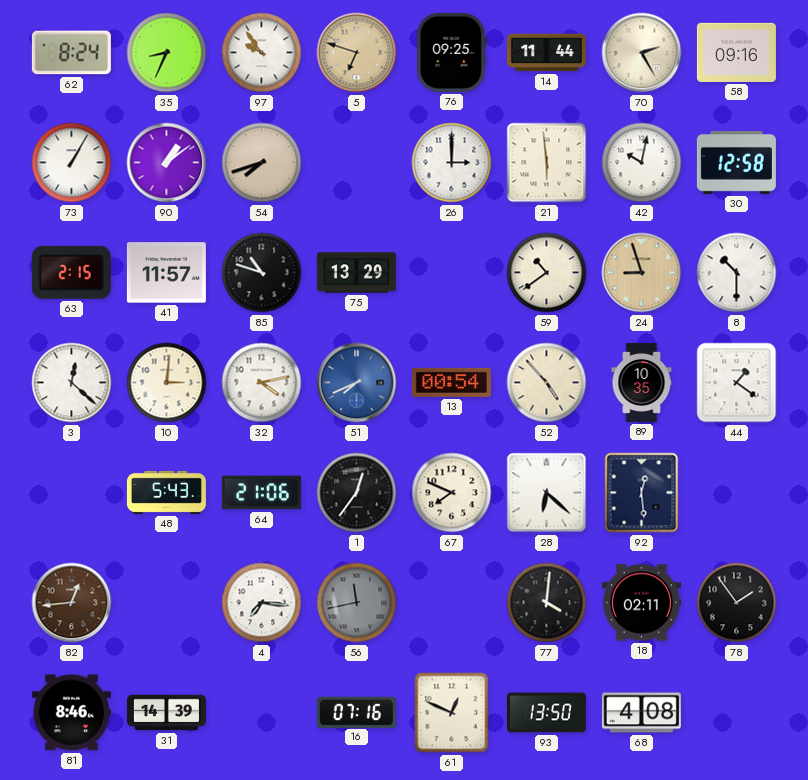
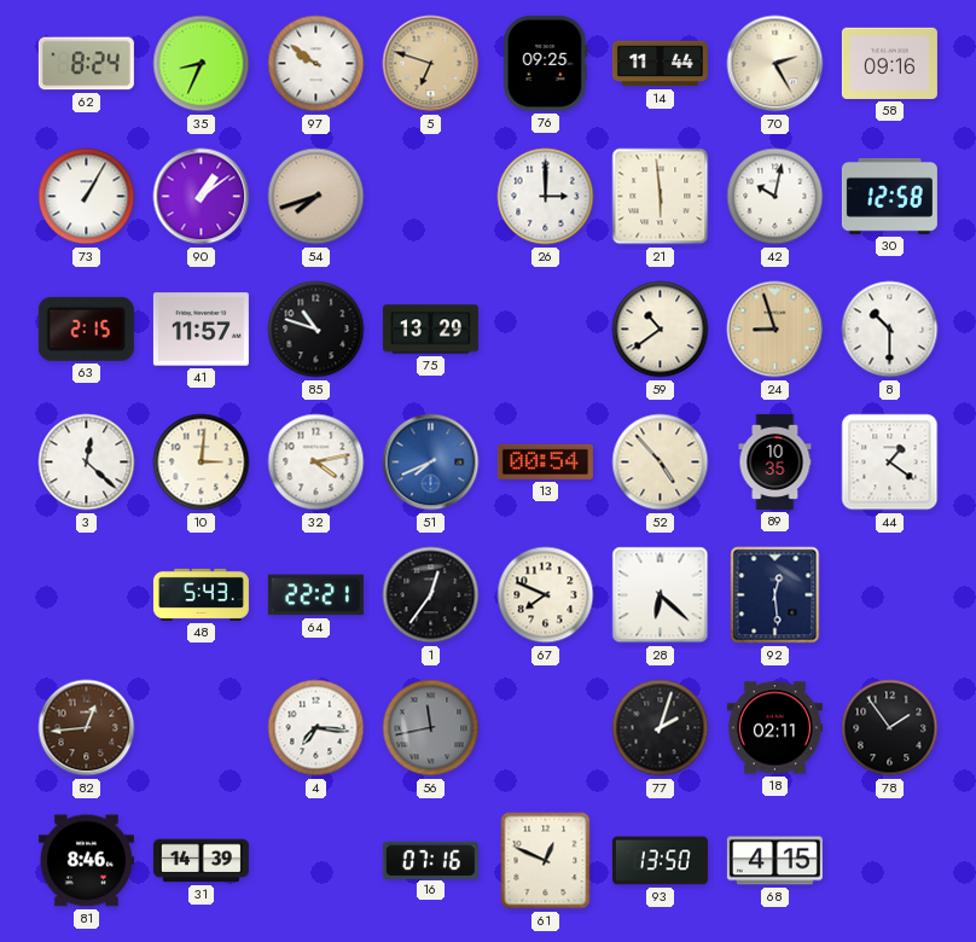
97: 9:54 -> 9:51 (316, 64)
64: 21:06 -> 22:21 (315, 595)
77: 4:01 -> 2:03 (661, 728)
68: 4:08 -> 4:15 (774, 861)
